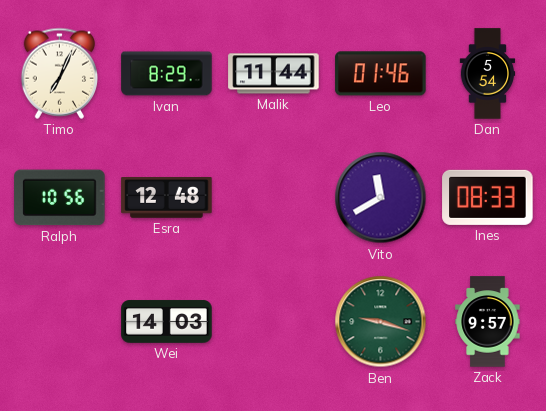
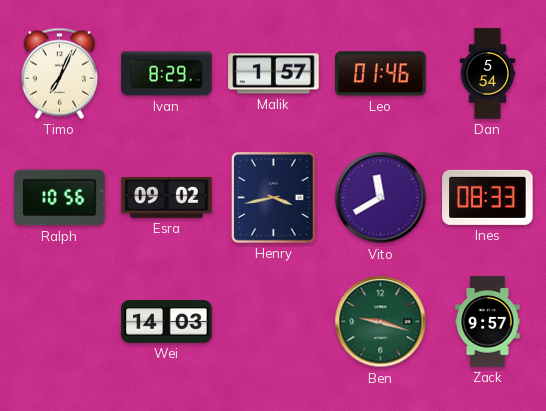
Malik: 11:44 -> 1:57 (274, 74)
Esra: 12:48 -> 09:02 (167, 198)
Henry: none -> 3:43 (273, 197)
